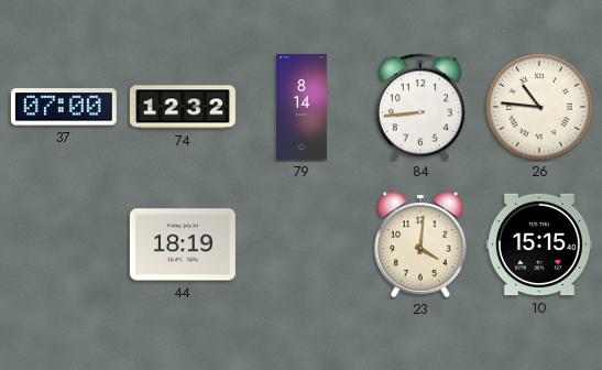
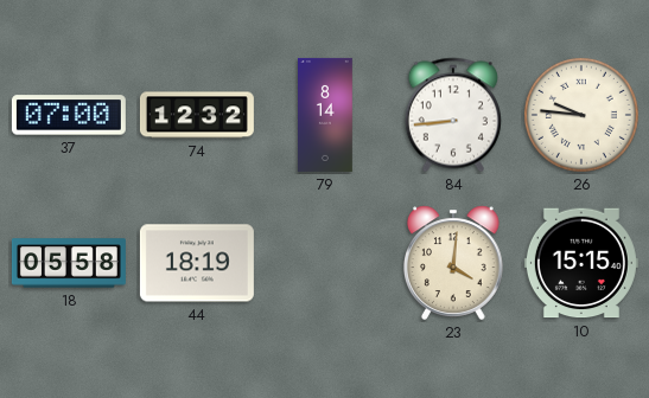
26: 10:46 -> 9:46 (581, 115)
18: none -> 05:58 (69, 263)
